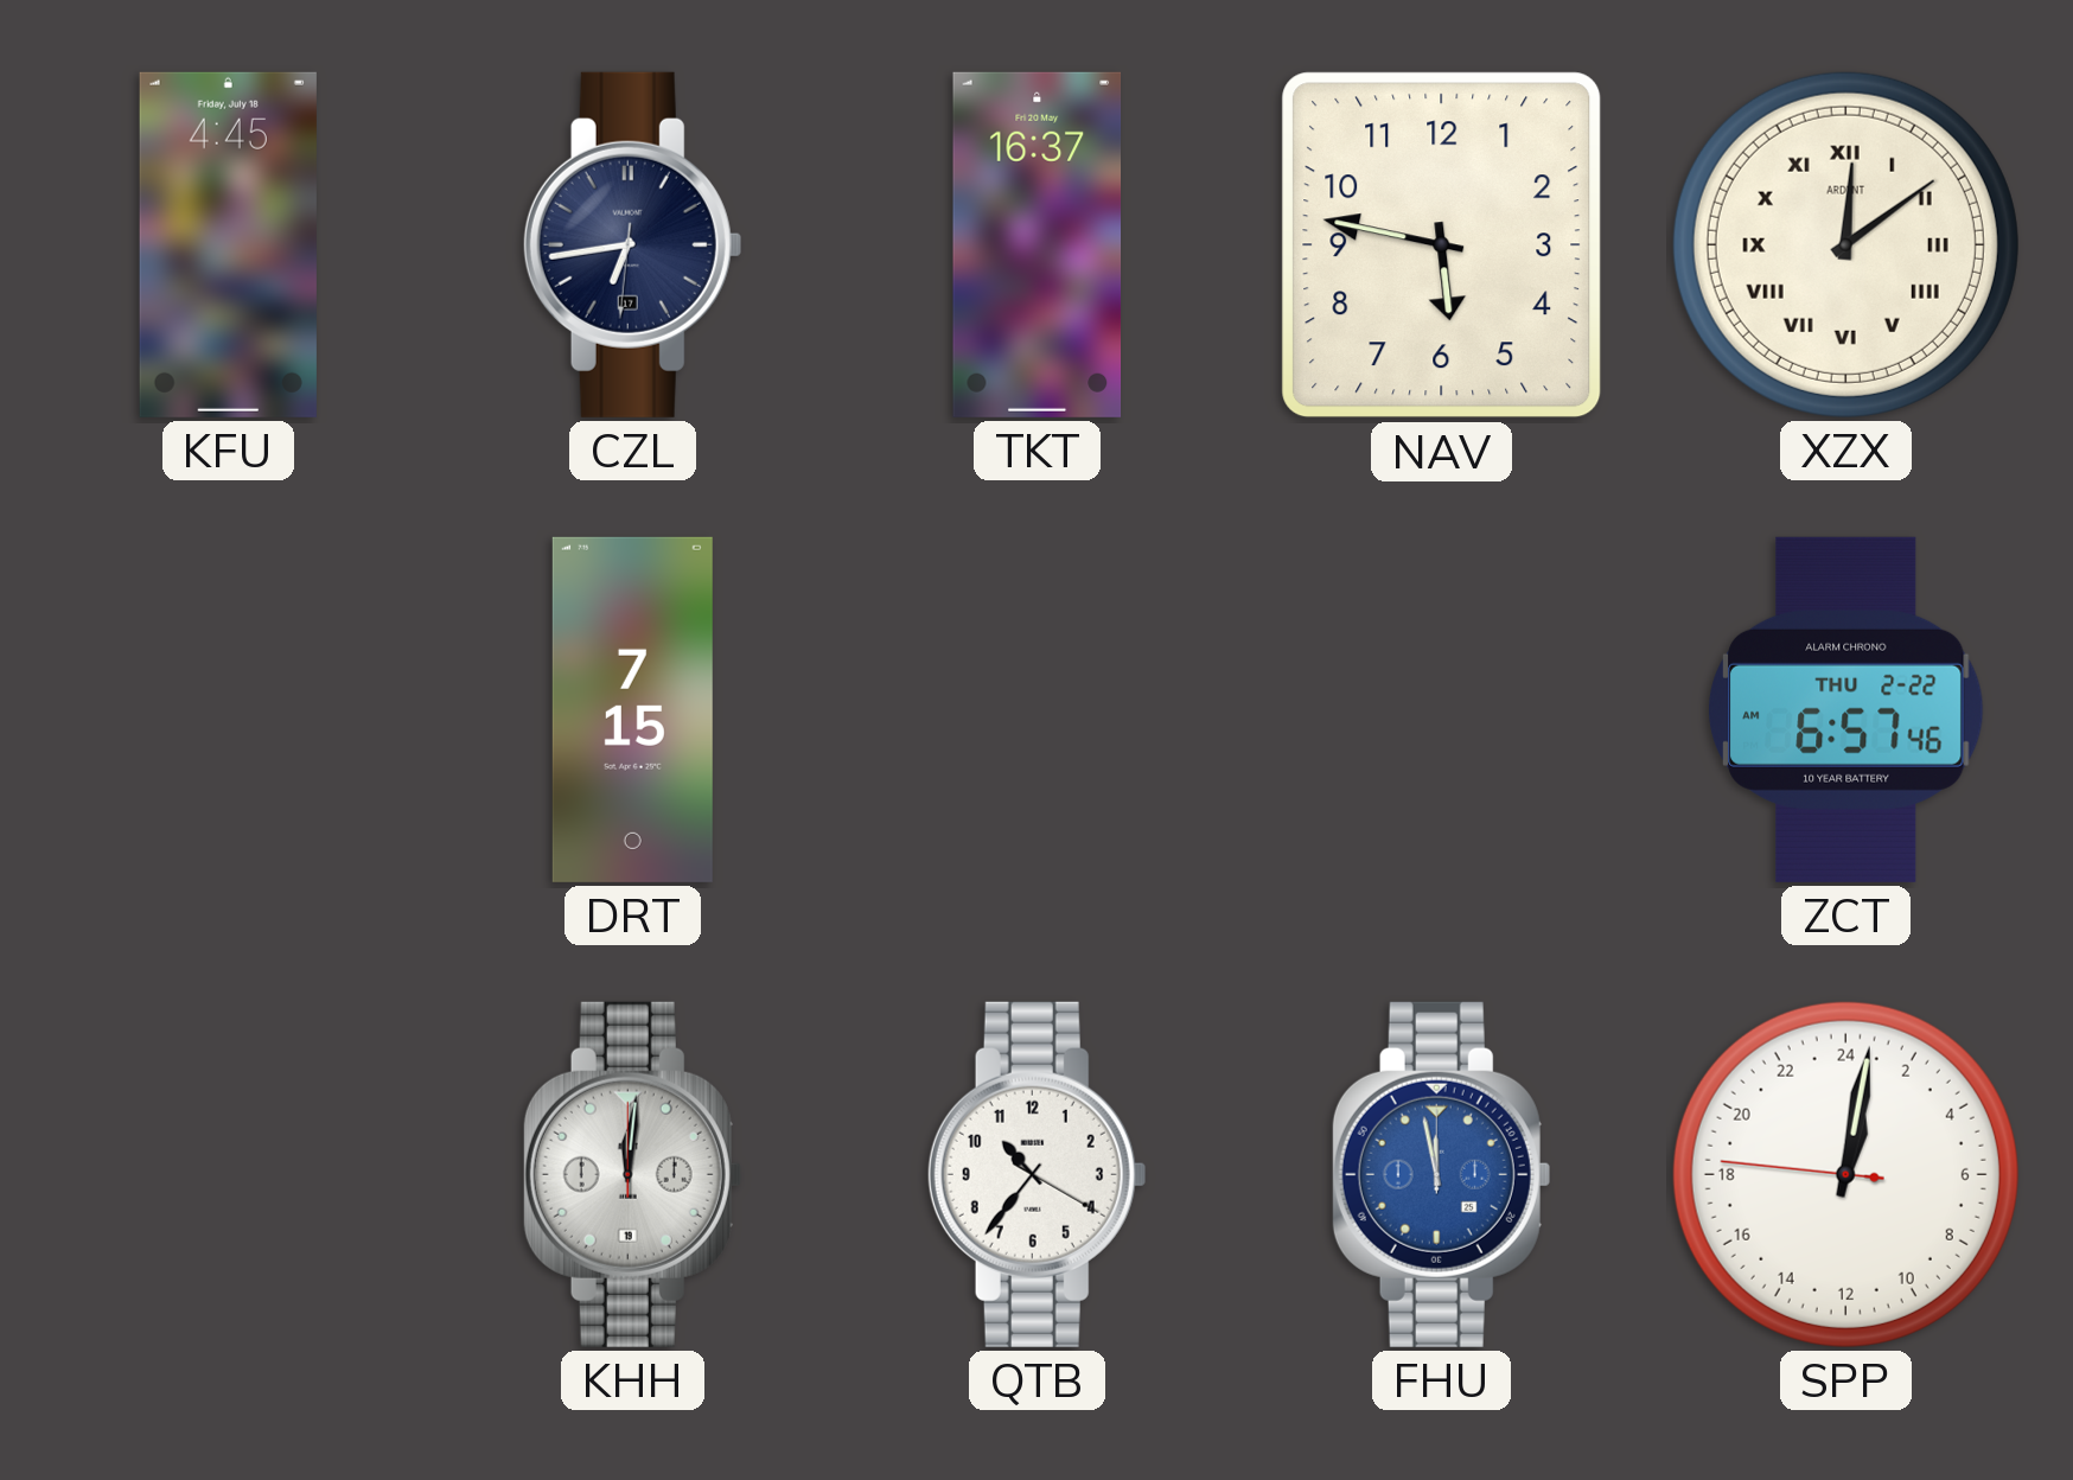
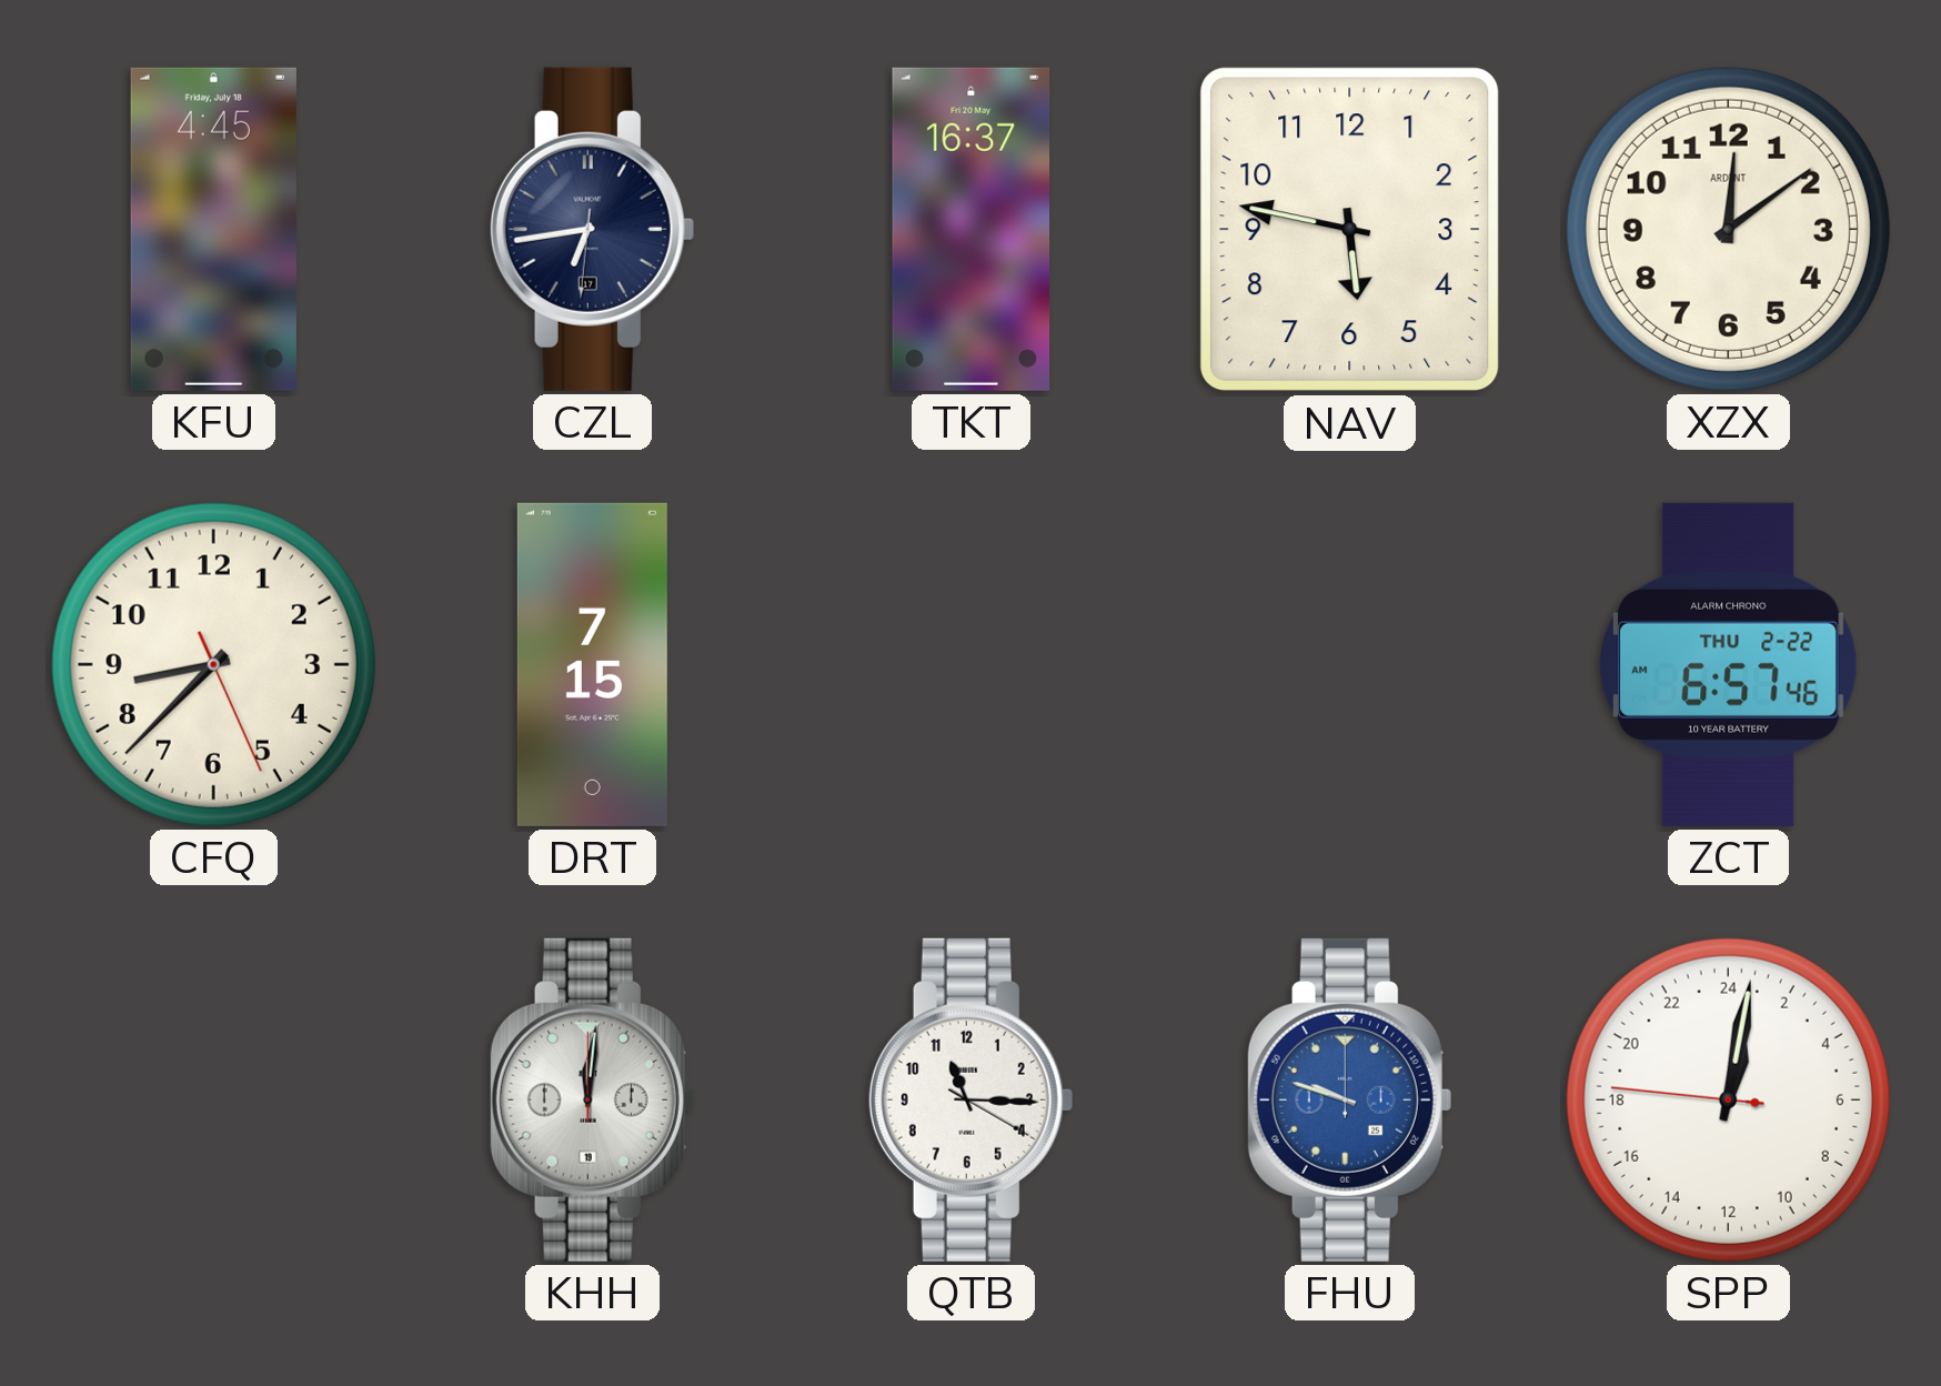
XZX numerals: Roman -> Arabic (1728, 229)
CFQ: none -> 8:37 (213, 664)
QTB: 10:36 -> 11:15 (970, 1099)
FHU: 11:58 -> 9:48 (1349, 1099)
